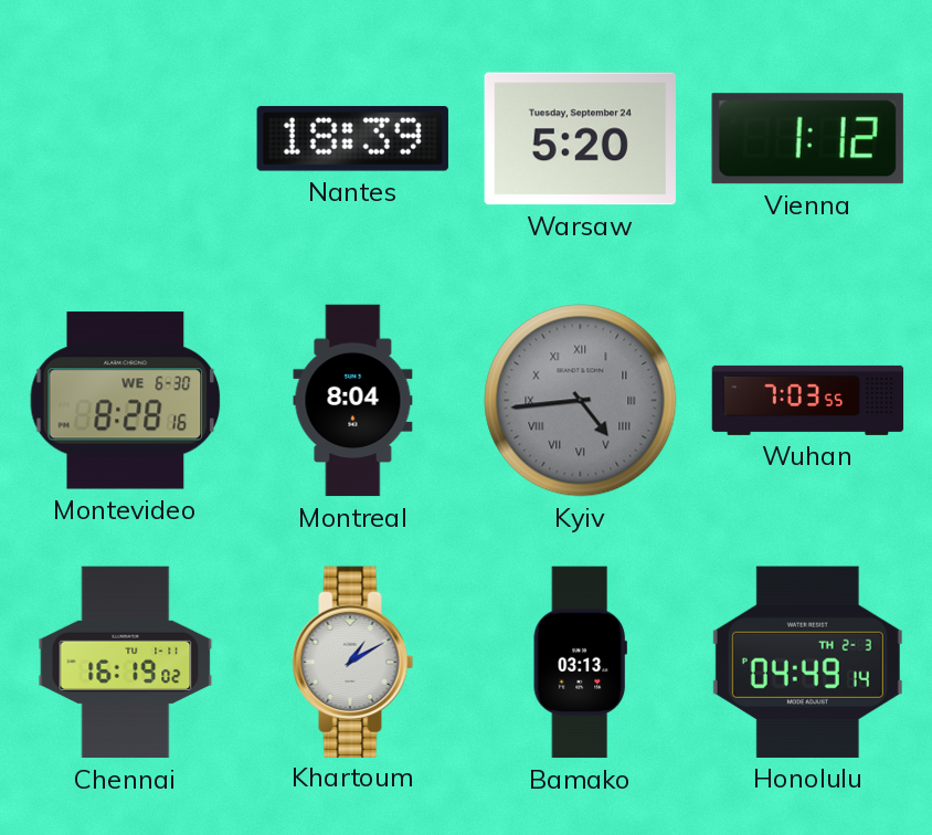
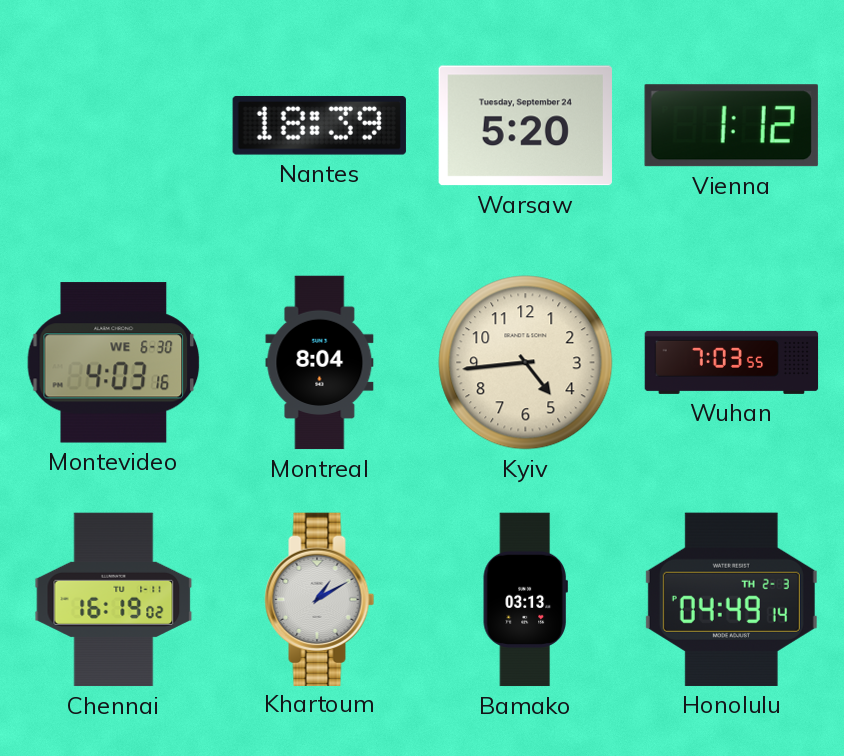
Montevideo: 8:28 -> 4:03 (114, 363)
Kyiv dial: grey -> cream (526, 363)
Kyiv numerals: Roman -> Arabic (526, 363)
